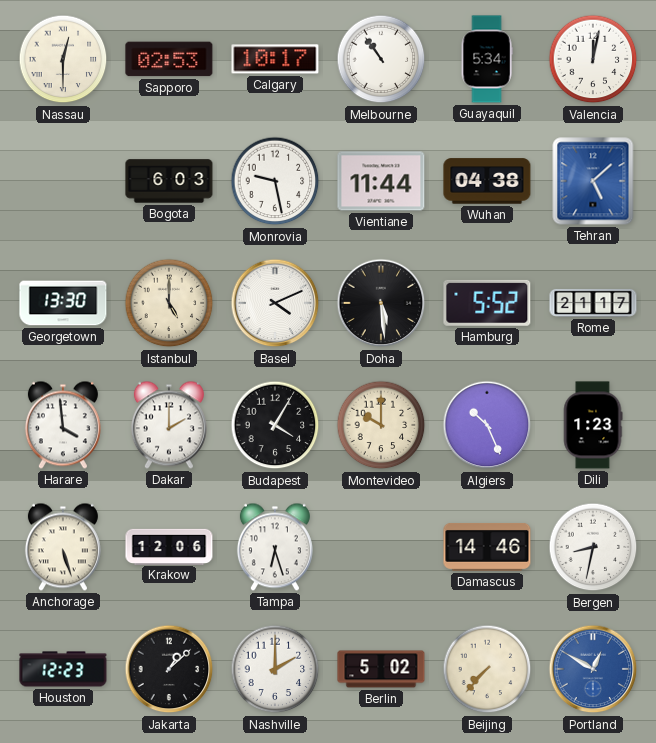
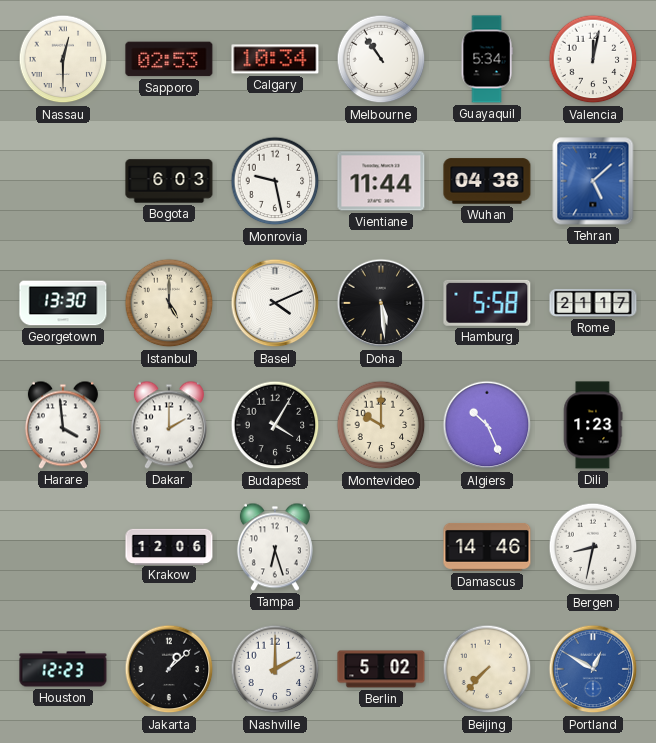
Calgary: 10:17 -> 10:34 (275, 59)
Hamburg: 5:52 -> 5:58 (487, 303)
Anchorage: 5:27 -> none (63, 547)
